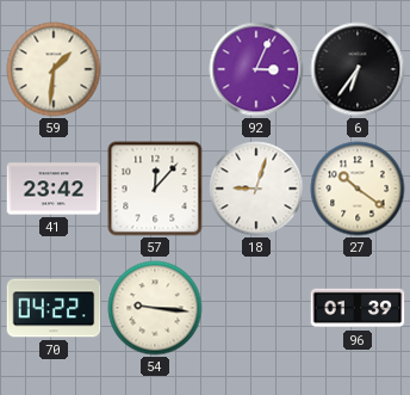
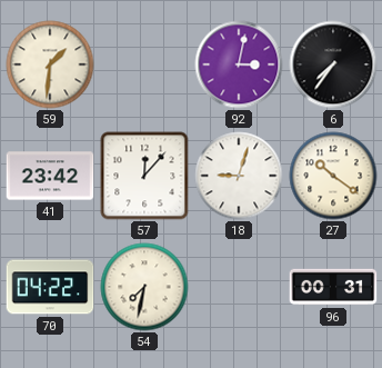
92: 3:04 -> 3:02 (239, 64)
6: 6:36 -> 7:36 (333, 64)
54: 9:16 -> 7:32 (144, 287)
96: 01:39 -> 00:31 (333, 287)
